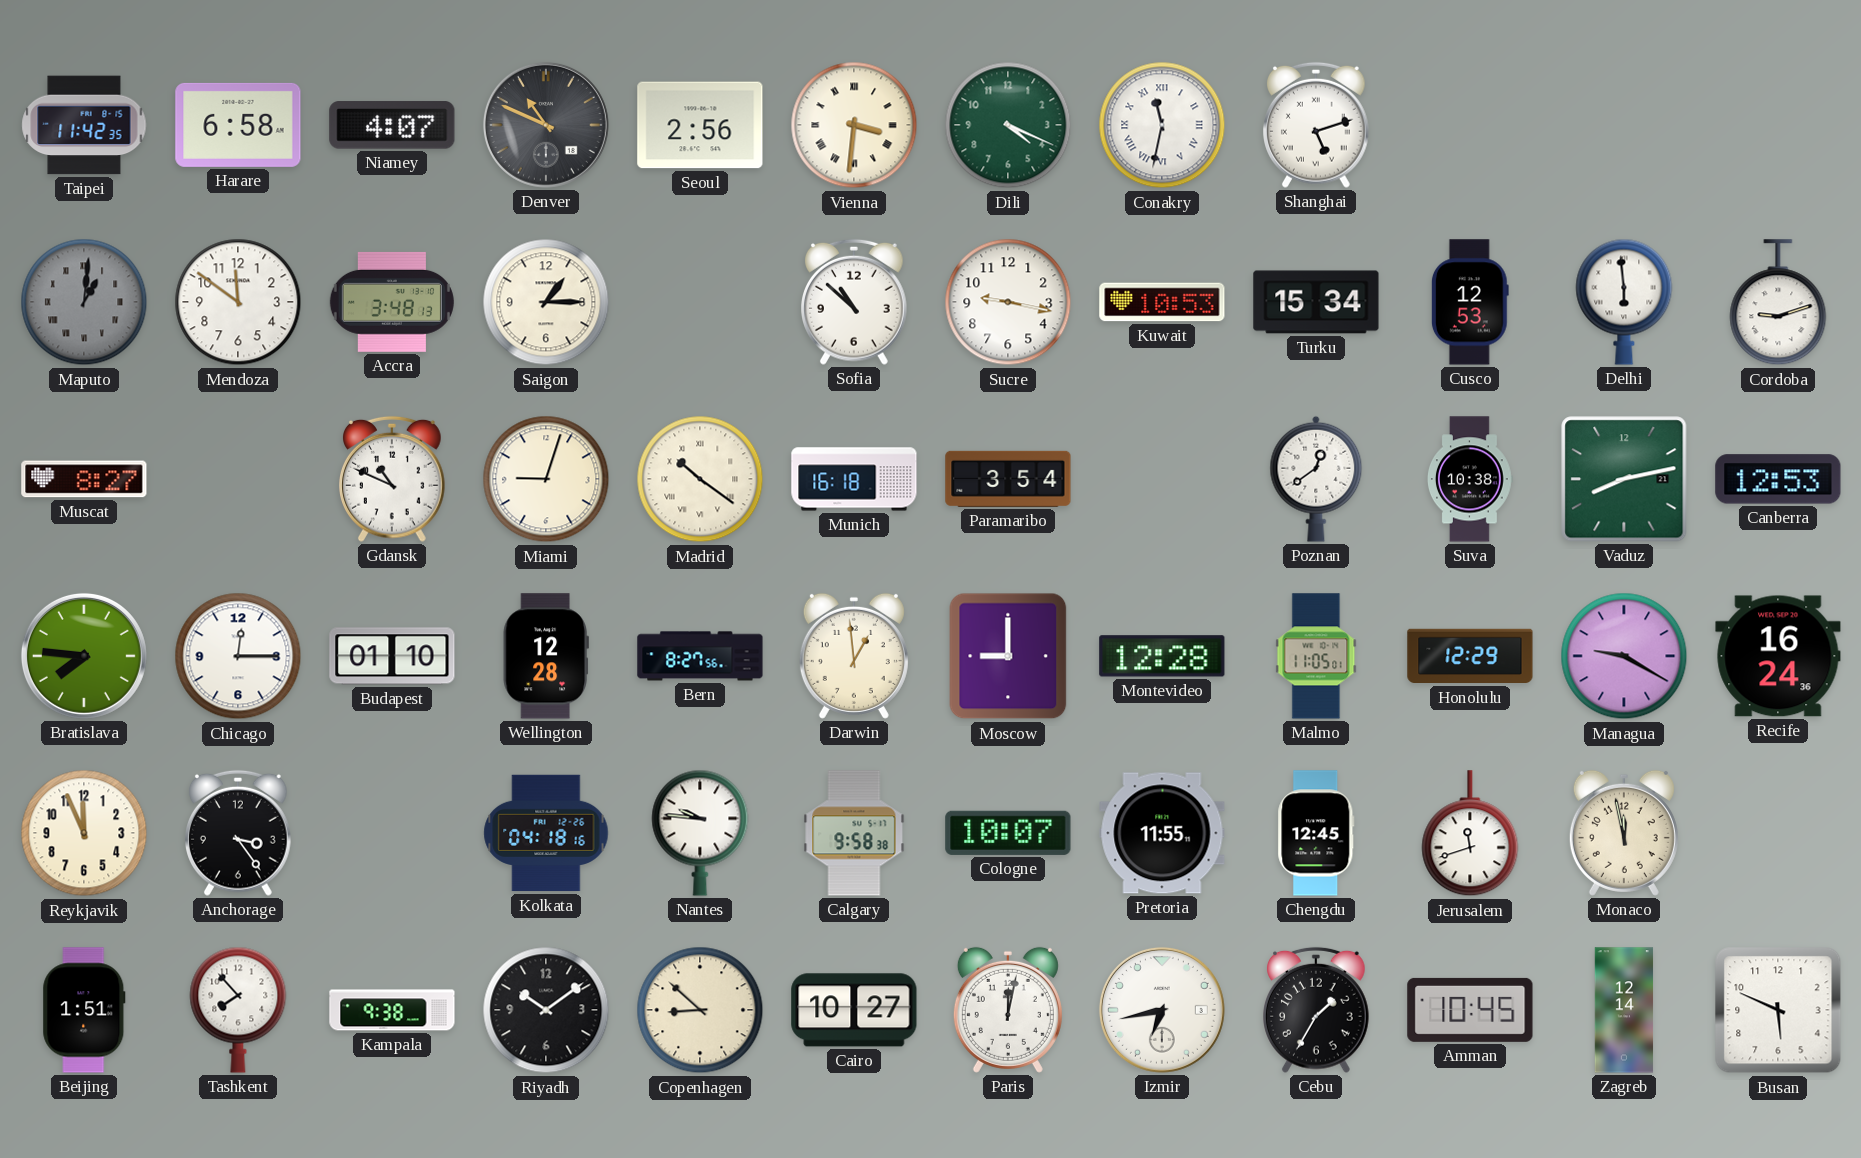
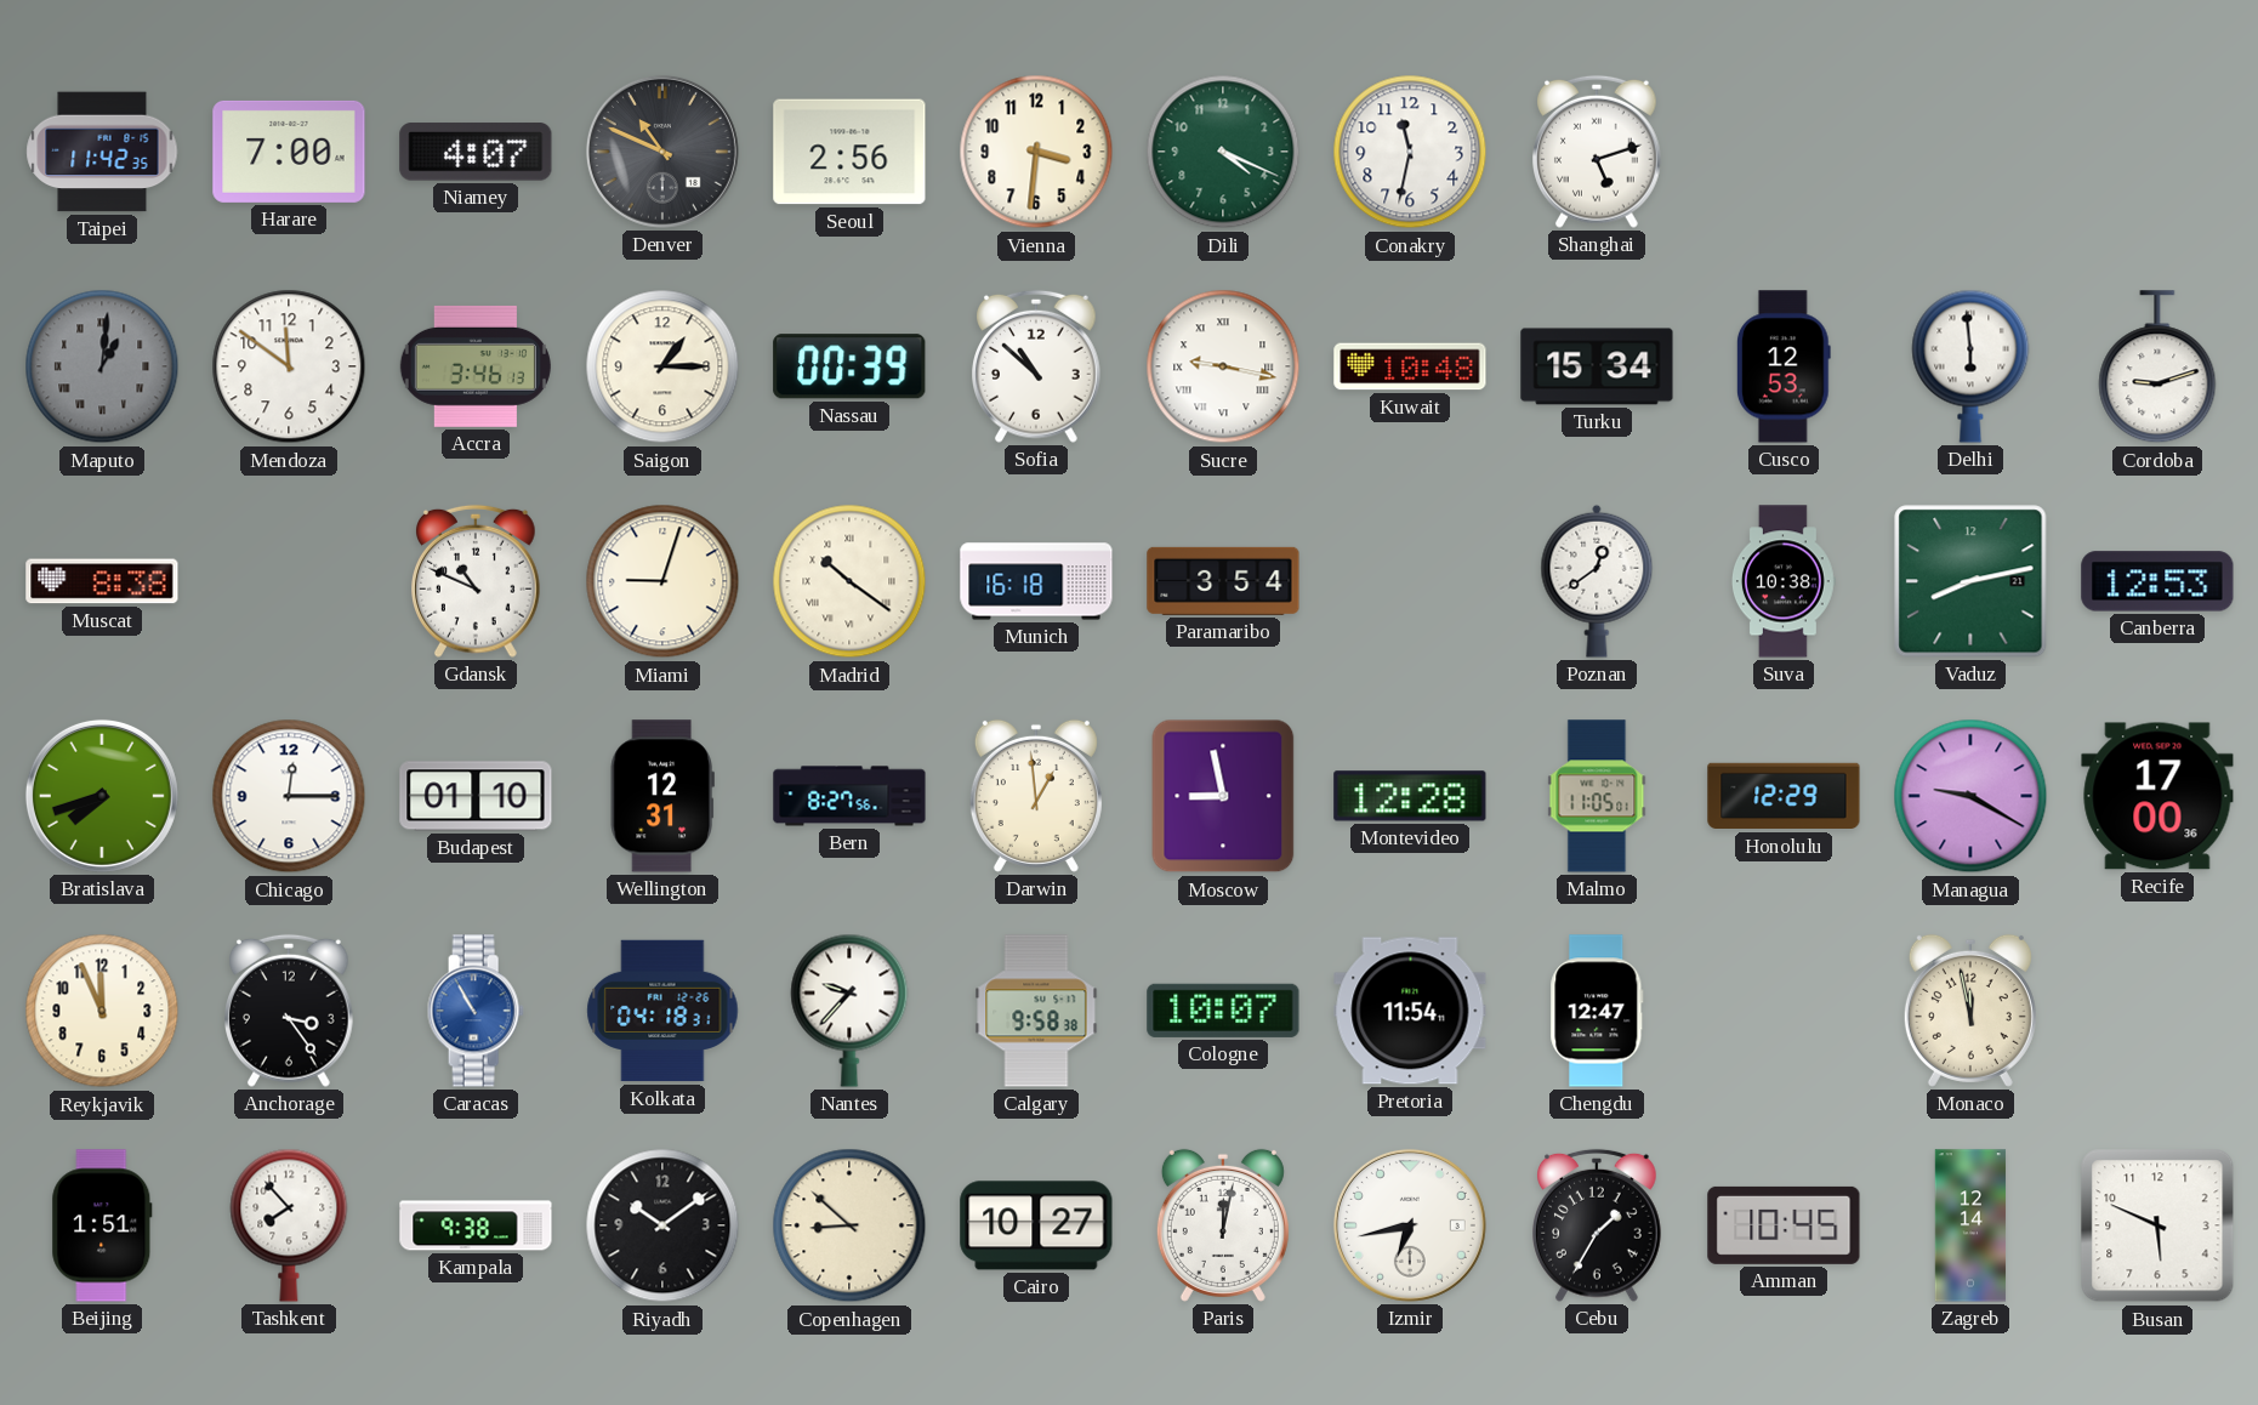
Harare: 6:58 -> 7:00 (289, 152)
Vienna numerals: Roman -> Arabic (1036, 152)
Conakry numerals: Roman -> Arabic (1410, 152)
Accra: 3:48 -> 3:46 (476, 366)
Nassau: none -> 00:39 (849, 366)
Sucre numerals: Arabic -> Roman (1223, 366)
Kuwait: 10:53 -> 10:48 (1410, 366)
Muscat: 8:27 -> 8:38 (102, 581)
Bratislava: 7:46 -> 7:42 (102, 796)
Wellington: 12:28 -> 12:31 (662, 796)
Moscow: 9:00 -> 8:58 (1223, 796)
Recife: 16:24 -> 17:00 (2157, 796)
Caracas: none -> 10:55 (476, 1011)
Kolkata: 04:18:16 -> 04:18:31 (662, 1011)
Nantes: 9:46 -> 9:37 (849, 1011)
Pretoria: 11:55 -> 11:54 (1410, 1011)
Chengdu: 12:45 -> 12:47 (1597, 1011)
Jerusalem: 11:42 -> none (1470, 834)
